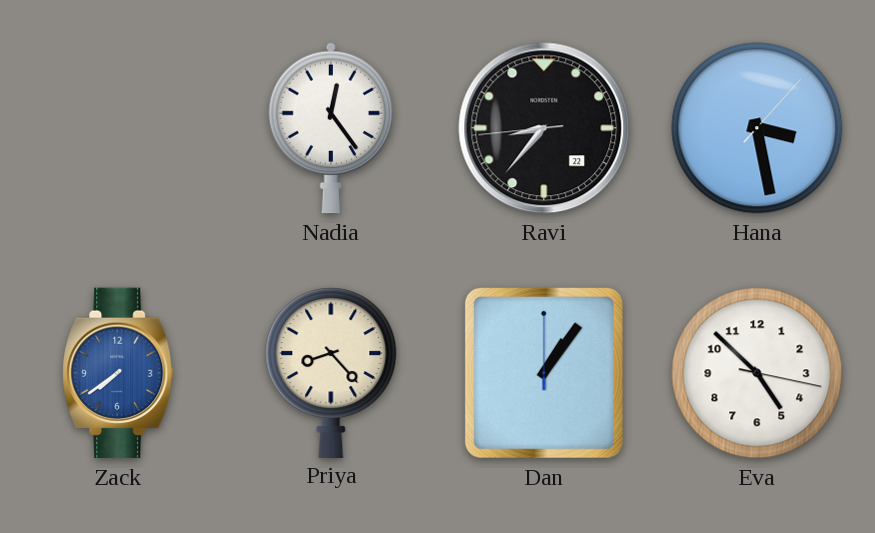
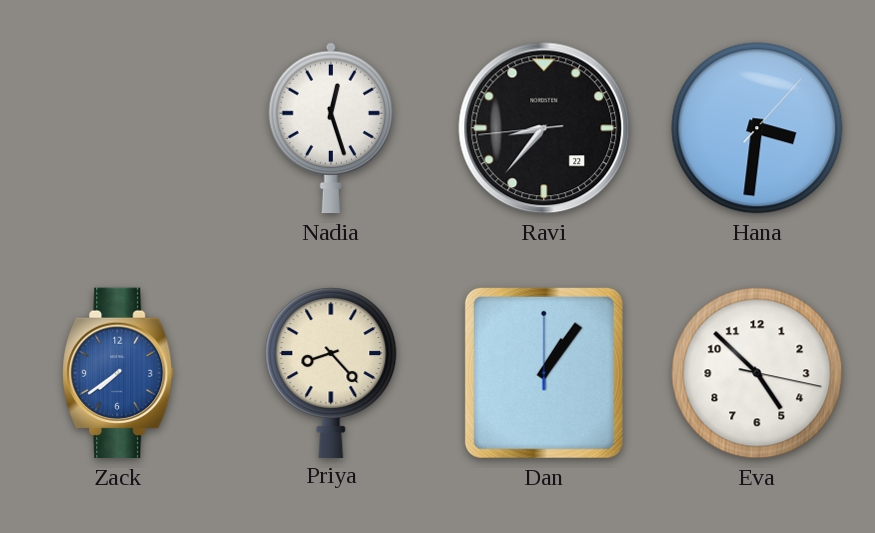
Nadia: 12:24 -> 12:27 (331, 128)
Hana: 3:28 -> 3:31 (757, 128)
